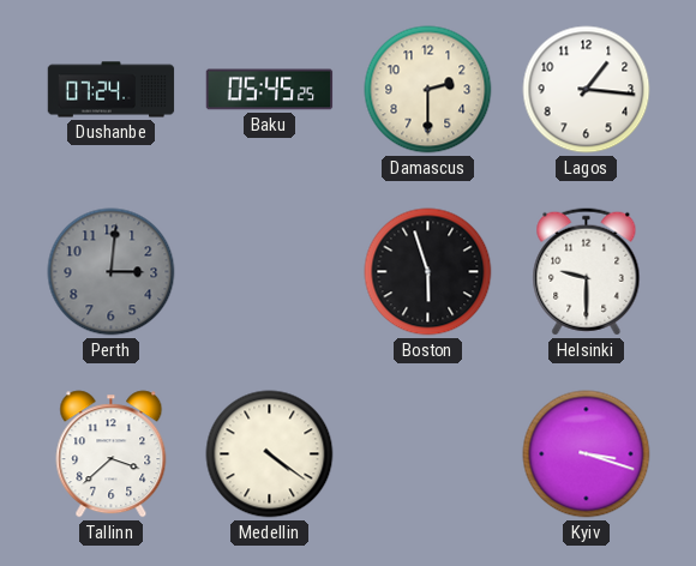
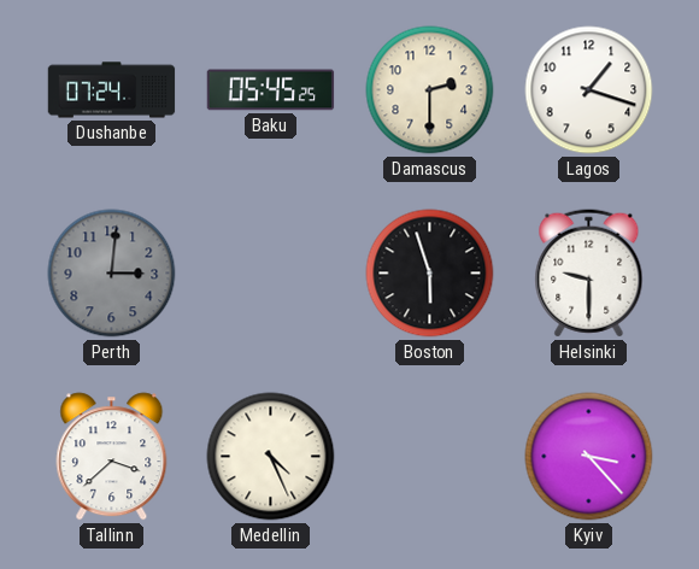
Lagos: 1:16 -> 1:18 (589, 90)
Medellin: 4:21 -> 4:26 (271, 457)
Kyiv: 3:18 -> 3:23 (589, 457)
